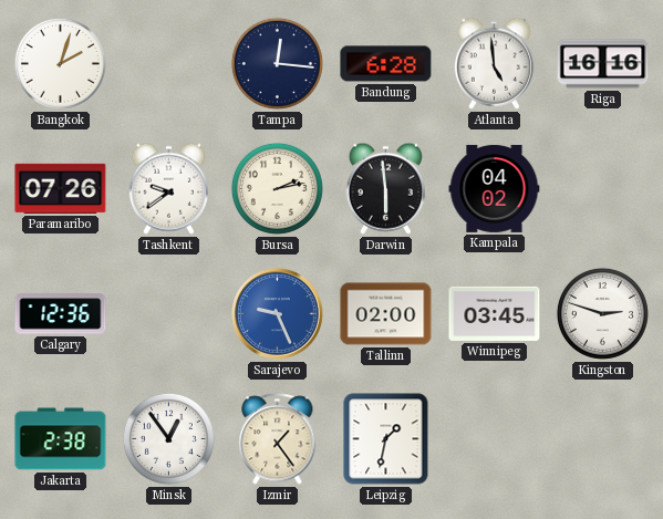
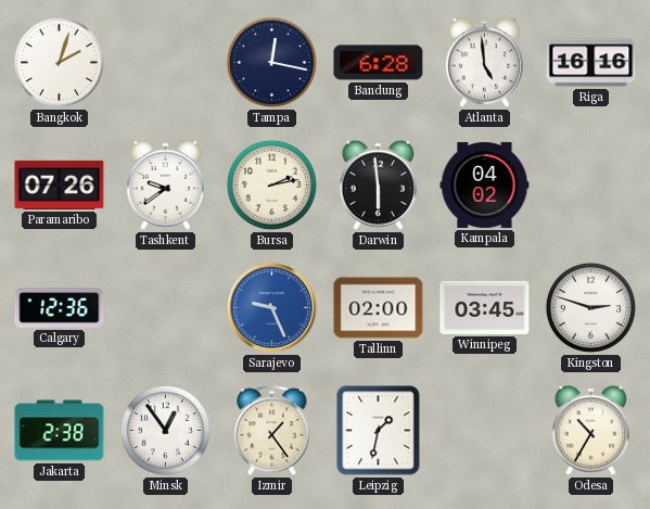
Tampa: 12:16 -> 12:17 (271, 62)
Odesa: none -> 10:35 (590, 430)
